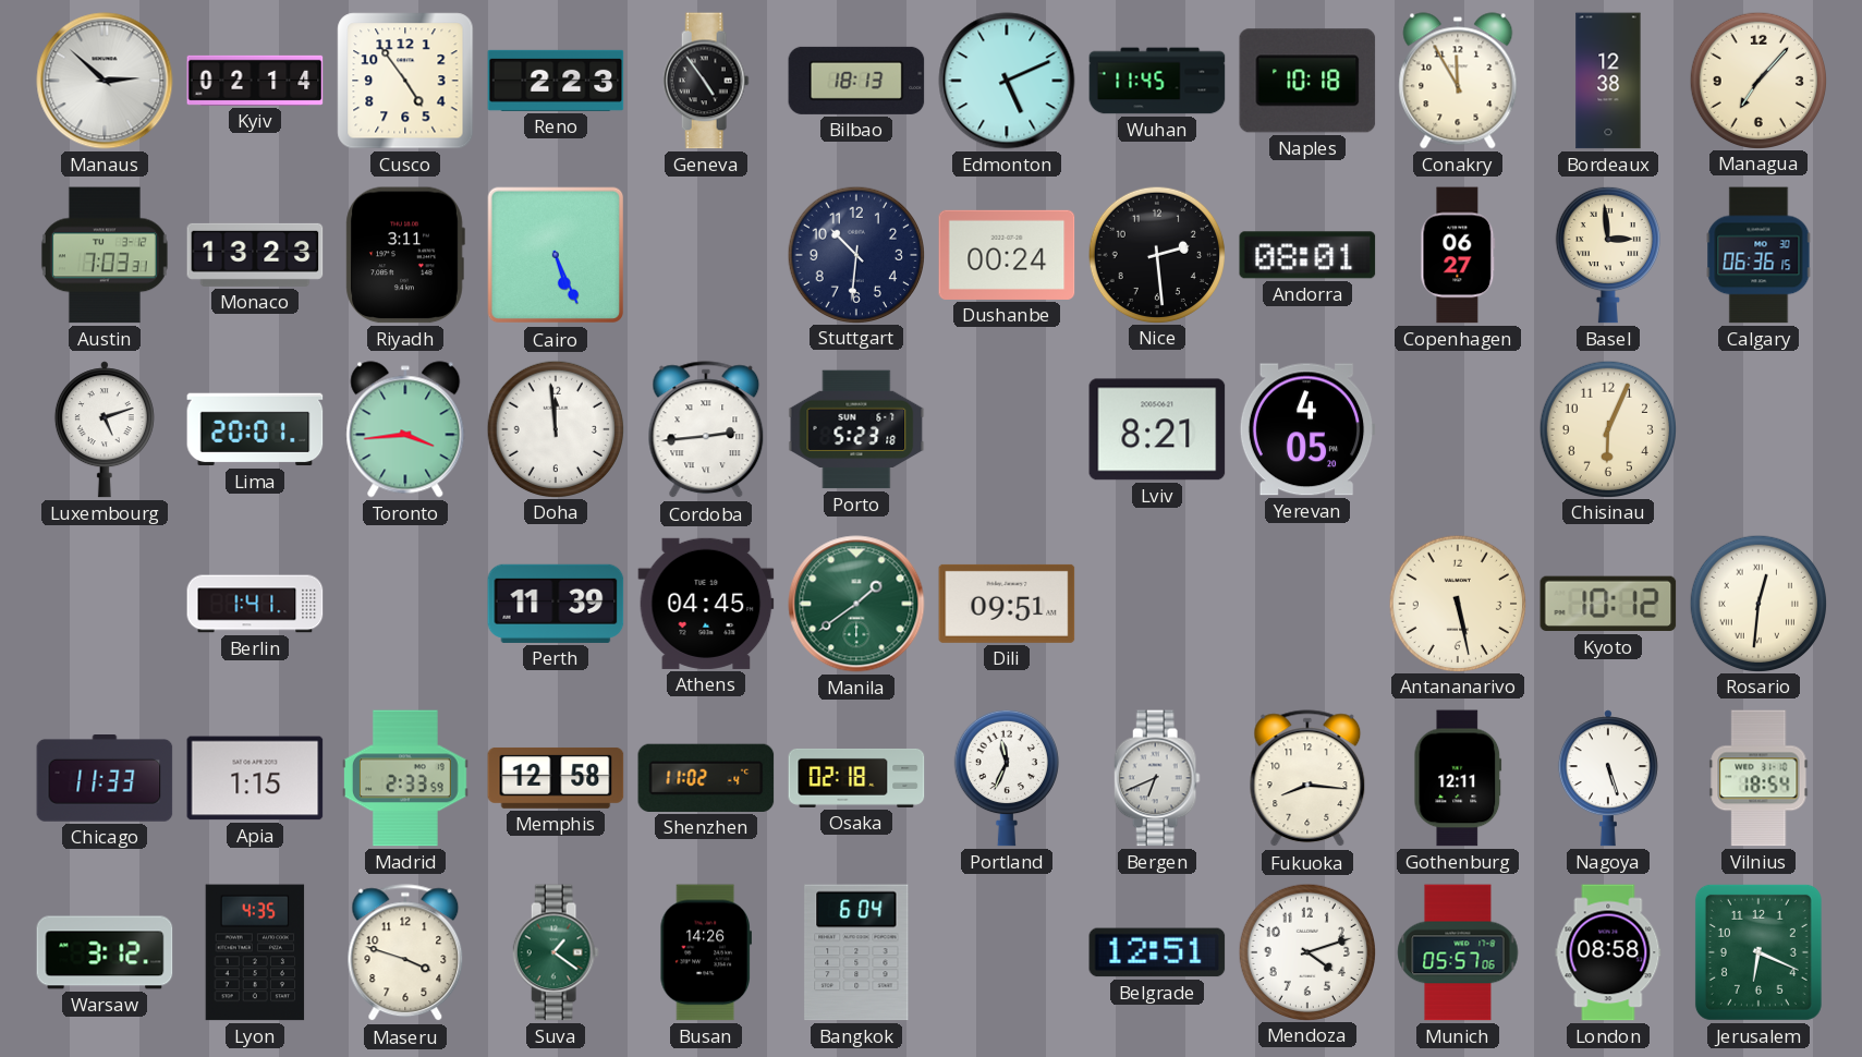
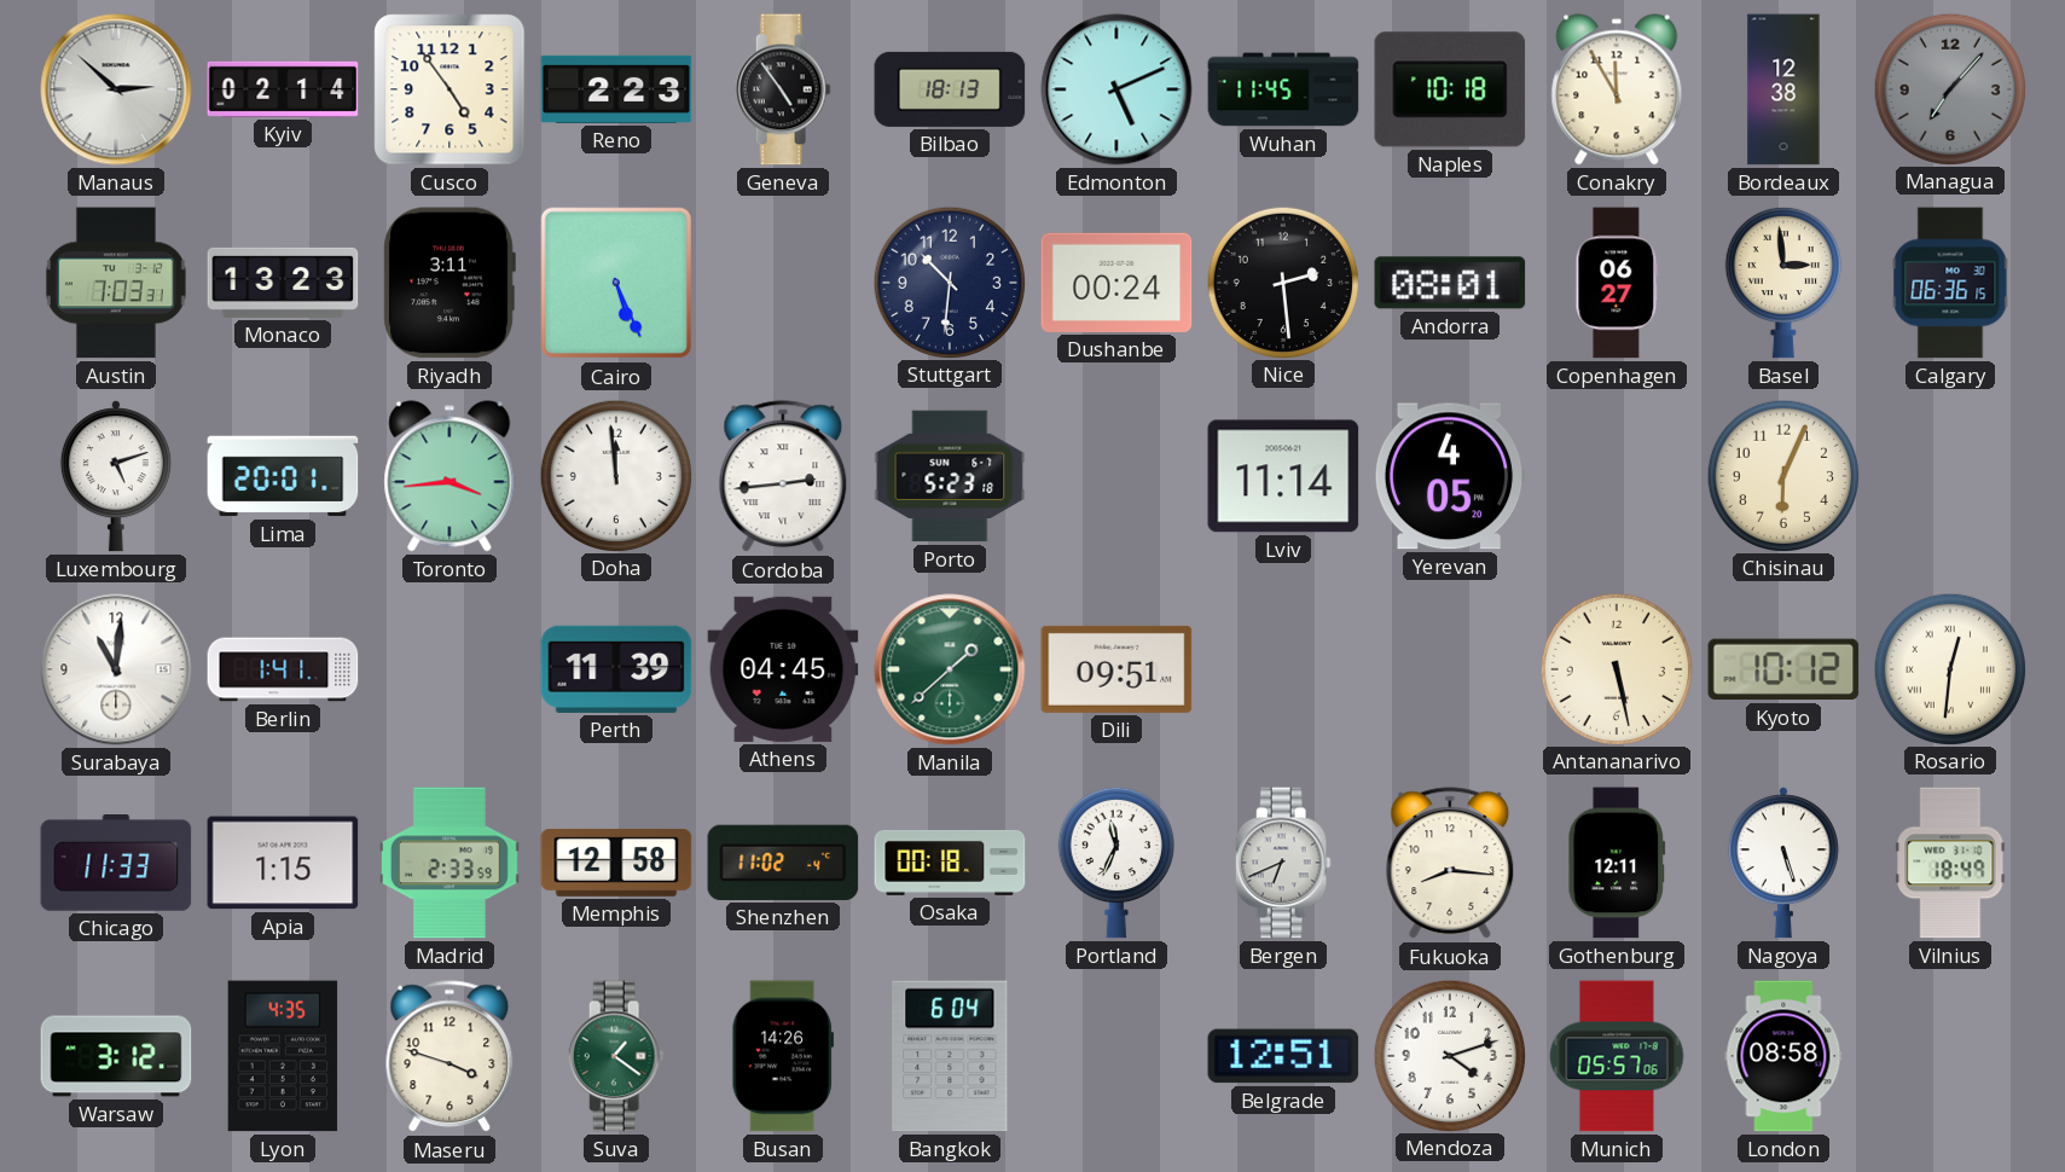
Managua dial: cream -> grey (1949, 88)
Lviv: 8:21 -> 11:14 (1283, 476)
Surabaya: none -> 11:01 (116, 669)
Manila: 1:39 -> 1:38 (950, 669)
Osaka: 02:18 -> 00:18 (950, 863)
Vilnius: 18:54 -> 18:49 (1950, 863)
Jerusalem: 6:19 -> none (1758, 952)
